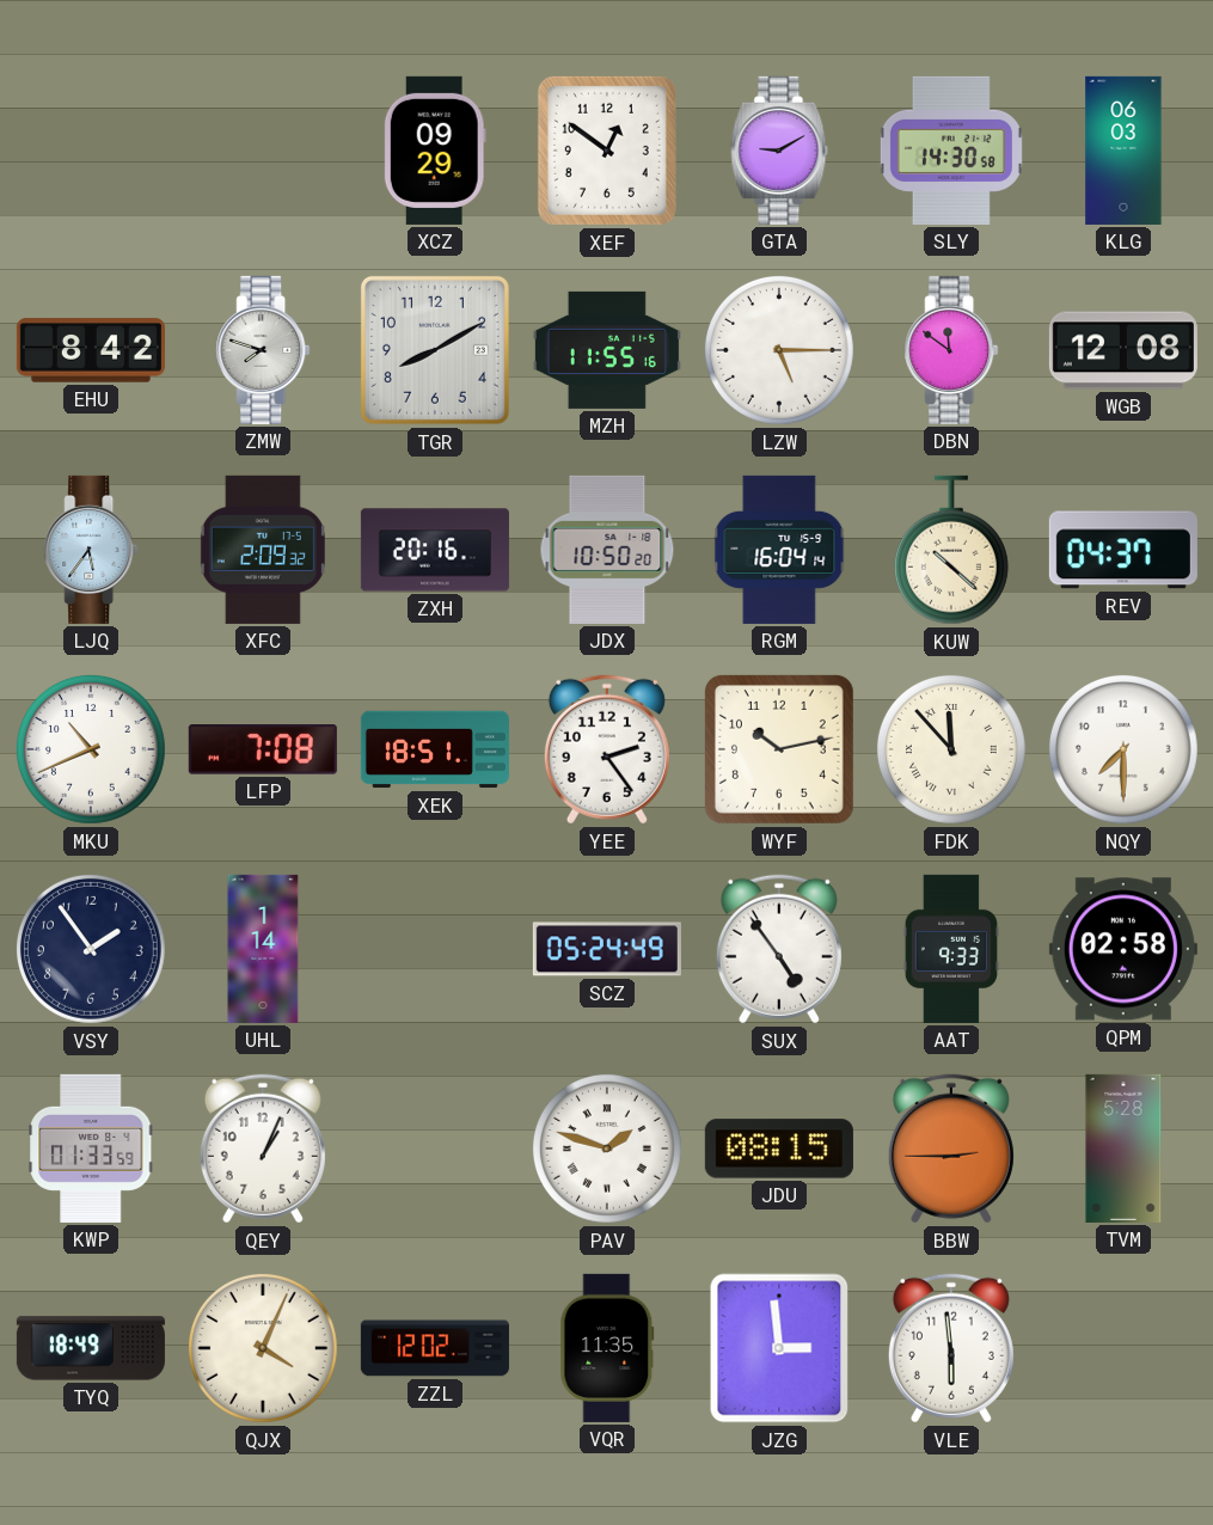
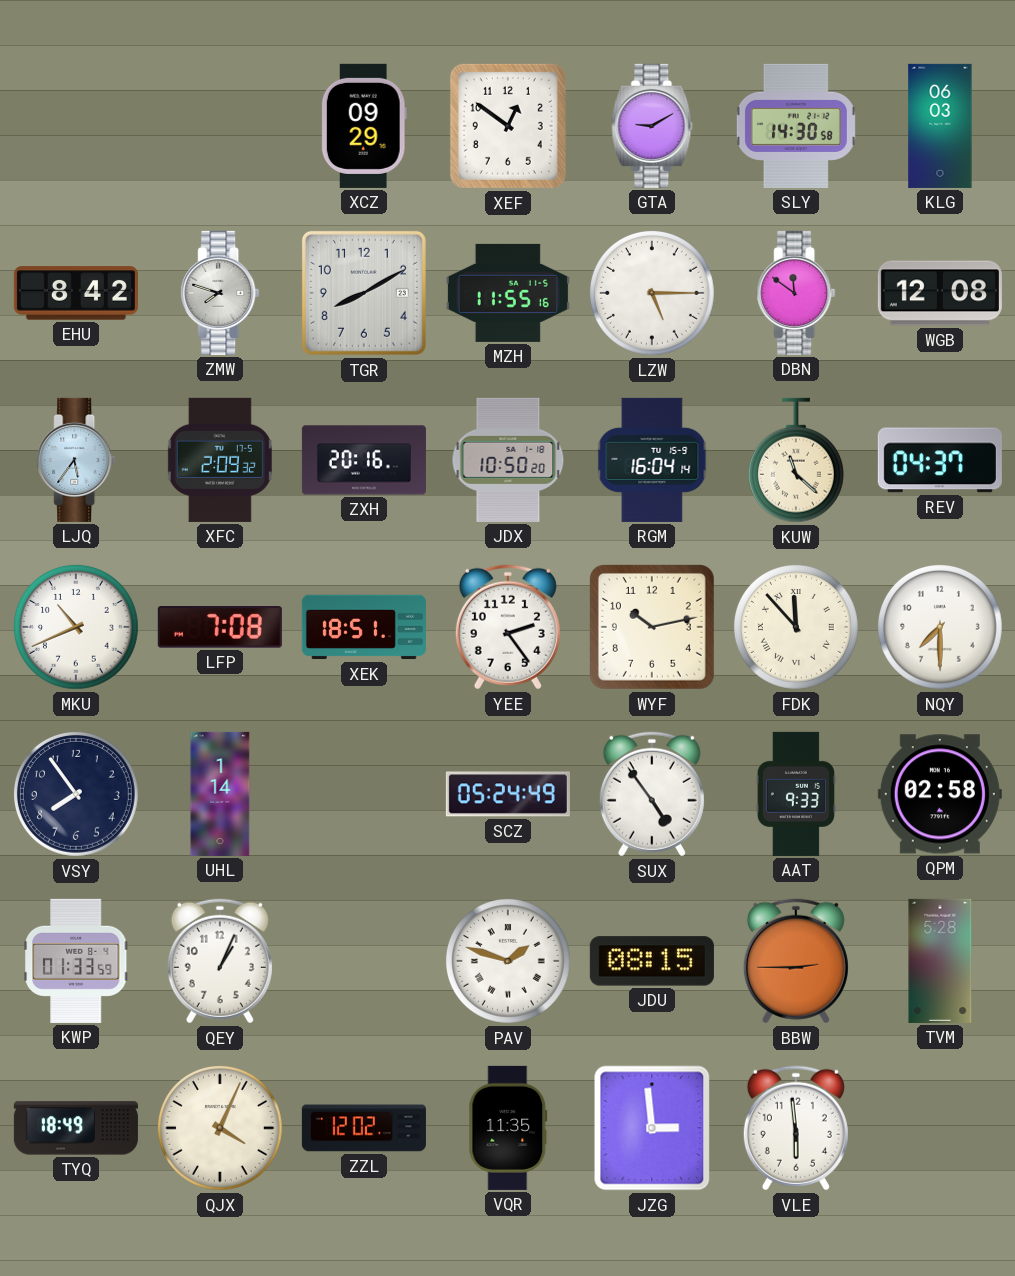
KUW: 10:22 -> 11:22 (796, 460)
VSY: 1:54 -> 7:54 (76, 794)
